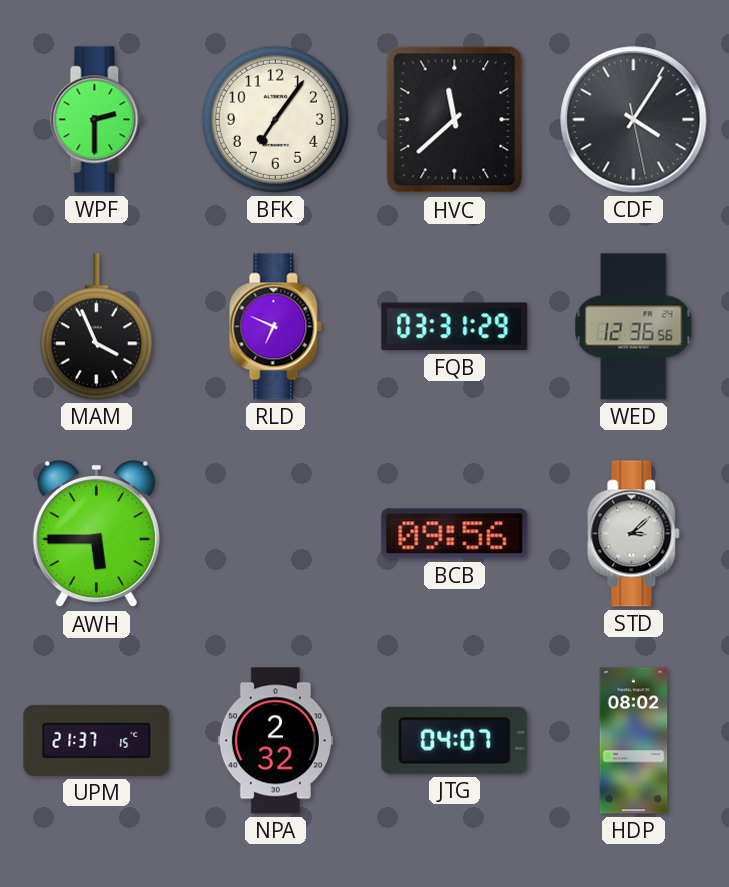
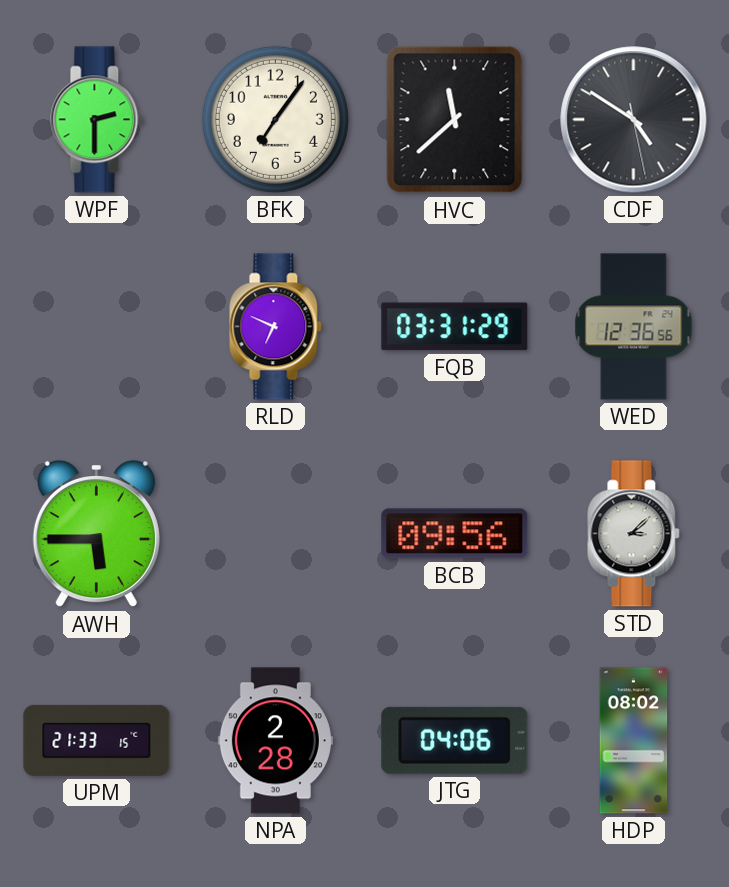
CDF: 4:05 -> 4:50 (634, 120)
MAM: 3:56 -> none (96, 327)
UPM: 21:37 -> 21:33 (97, 740)
NPA: 2:32 -> 2:28 (275, 741)
JTG: 04:07 -> 04:06 (455, 740)
